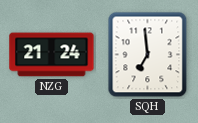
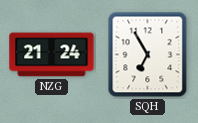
SQH: 6:59 -> 6:55 (148, 55)
